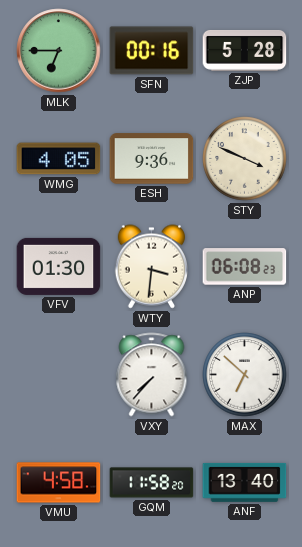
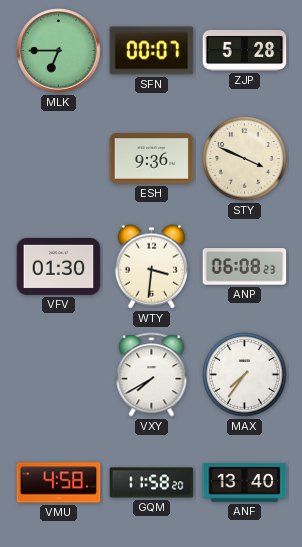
SFN: 00:16 -> 00:07 (152, 51)
WMG: 4:05 -> none (59, 159)
VXY: 7:37 -> 7:40 (152, 375)
MAX: 6:52 -> 7:36 (245, 375)
